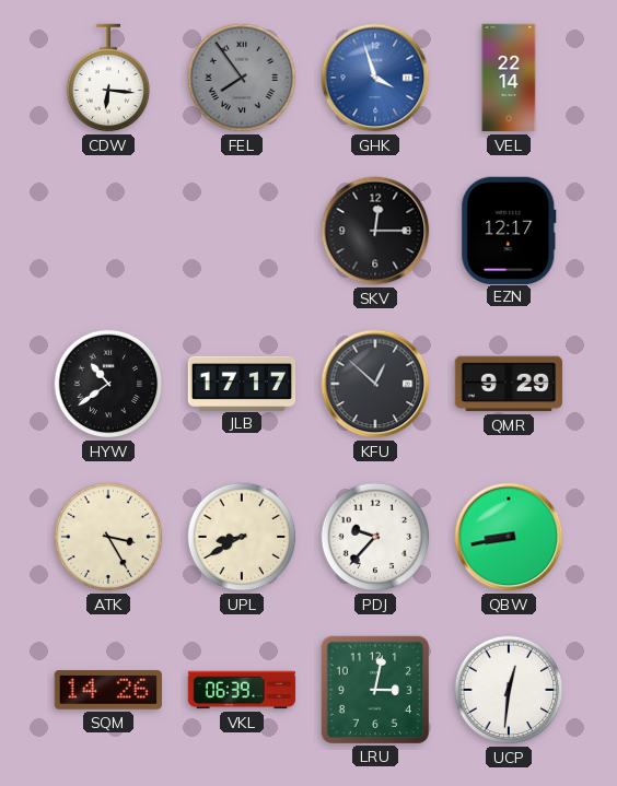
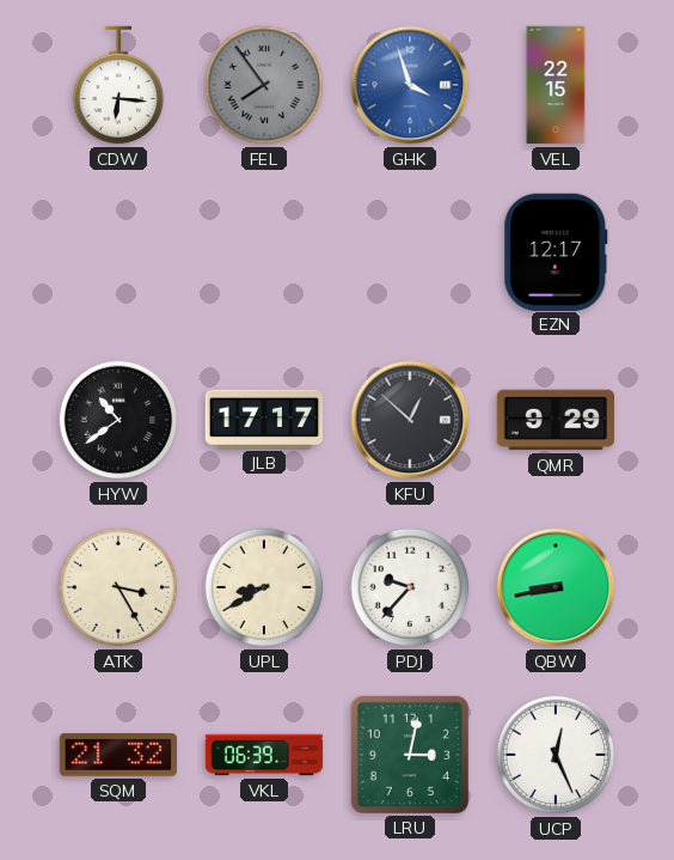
VEL: 22:14 -> 22:15 (556, 85)
SKV: 12:15 -> none (375, 231)
SQM: 14:26 -> 21:32 (117, 756)
UCP: 12:31 -> 12:26 (556, 755)
